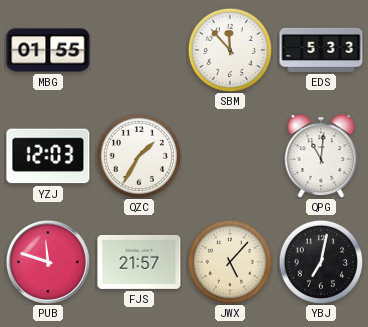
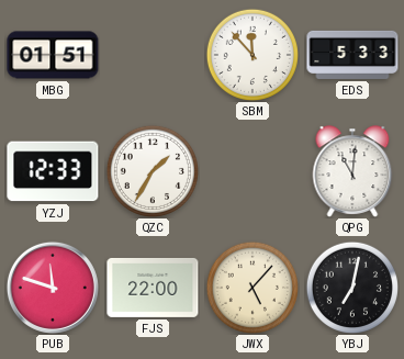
MBG: 01:55 -> 01:51 (53, 55)
YZJ: 12:03 -> 12:33 (53, 171)
FJS: 21:57 -> 22:00 (153, 288)
